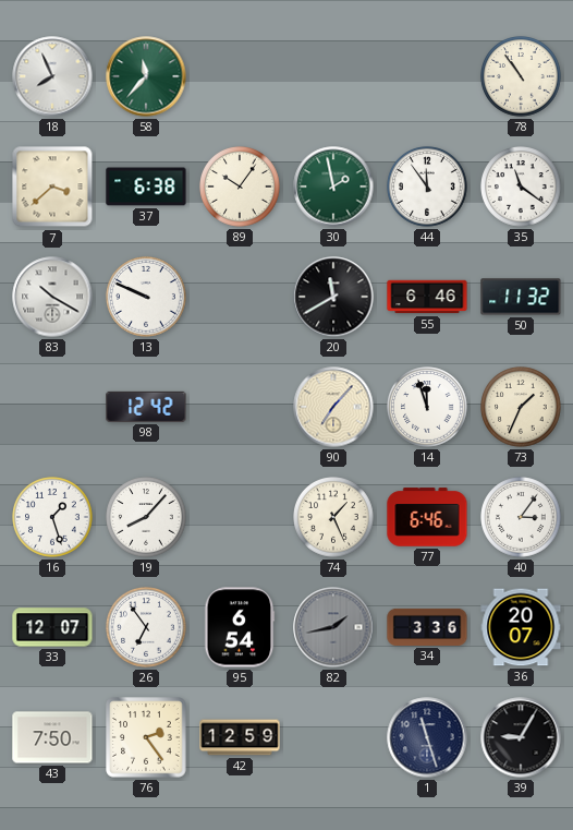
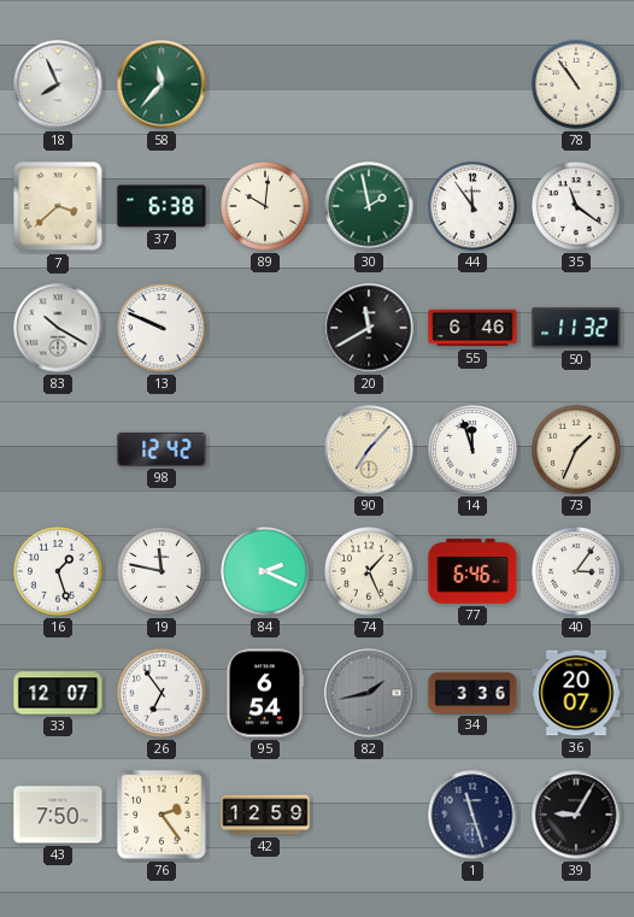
89: 10:06 -> 10:01 (265, 206)
19: 8:07 -> 11:47 (162, 571)
84: none -> 2:19 (265, 571)
